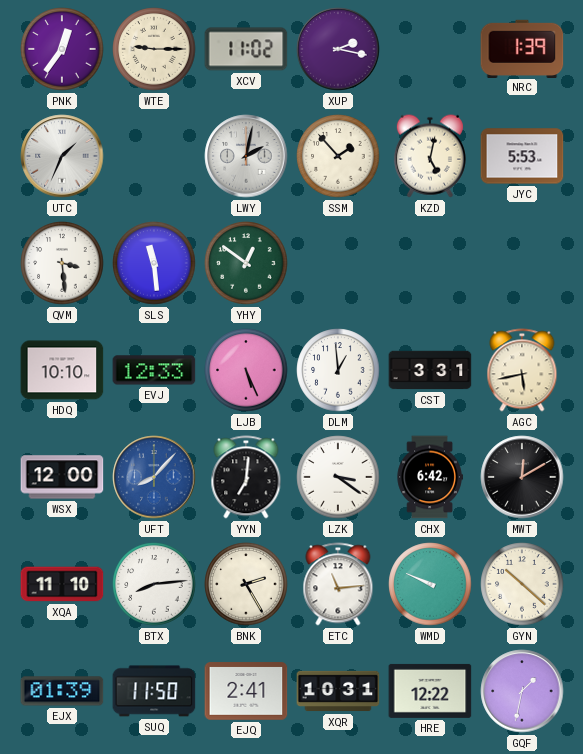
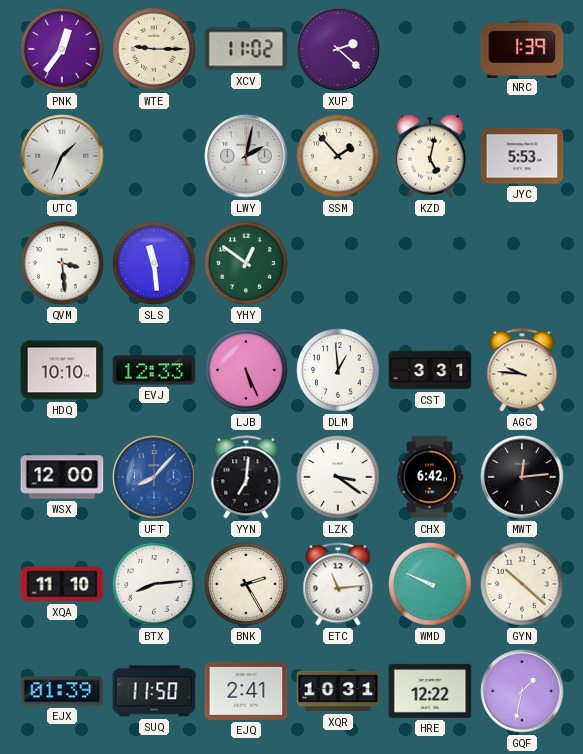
XUP: 2:17 -> 2:22 (338, 49)
AGC: 5:43 -> 9:46 (522, 370)
MWT: 12:10 -> 12:14 (522, 477)
